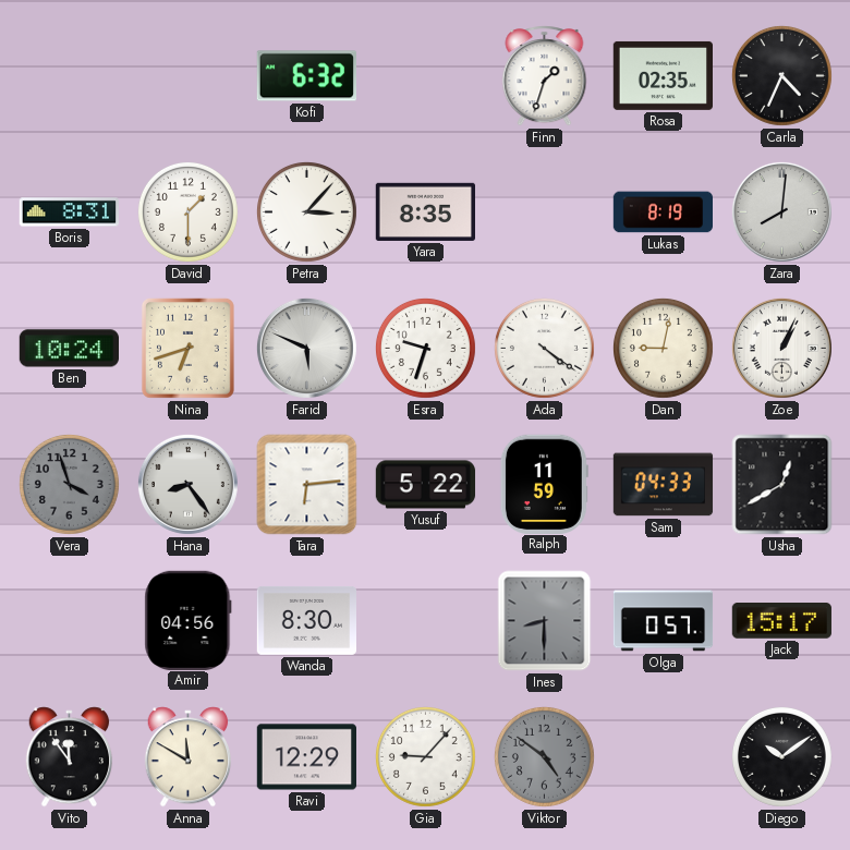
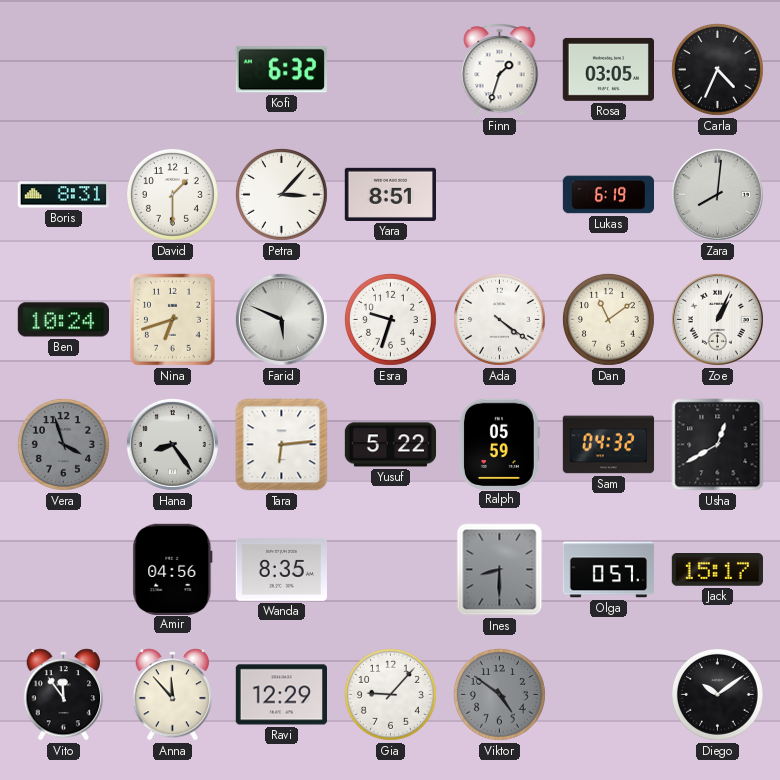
Rosa: 02:35 -> 03:05 (608, 69)
Yara: 8:35 -> 8:51 (390, 194)
Lukas: 8:19 -> 6:19 (609, 195)
Dan: 9:02 -> 11:09 (608, 319)
Ralph: 11:59 -> 05:59 (499, 444)
Sam: 04:33 -> 04:32 (609, 445)
Wanda: 8:30 -> 8:35 (281, 570)
Anna: 11:50 -> 11:53 (173, 695)
